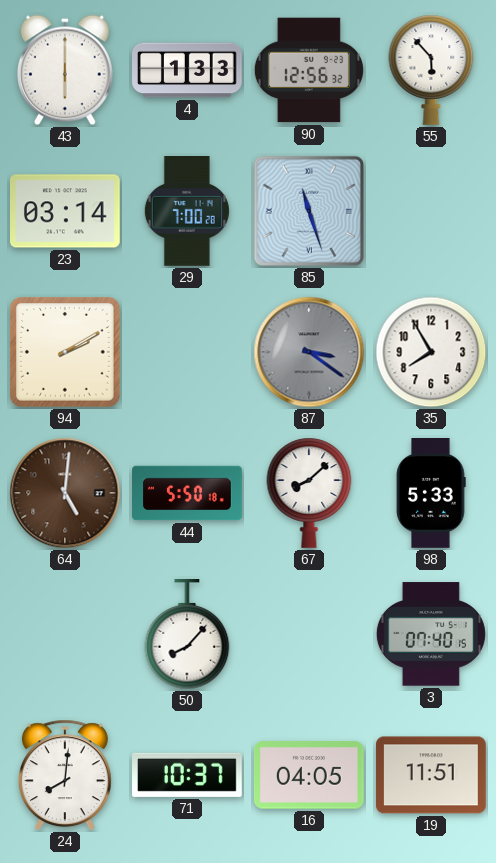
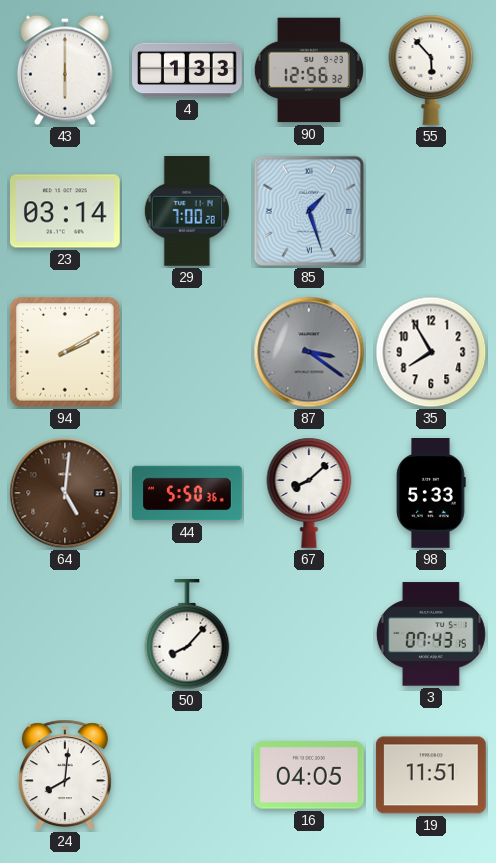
85: 11:27 -> 1:27 (309, 211)
44: 5:50:18 -> 5:50:36 (187, 493)
3: 07:40 -> 07:43 (431, 634)
71: 10:37 -> none (188, 775)
